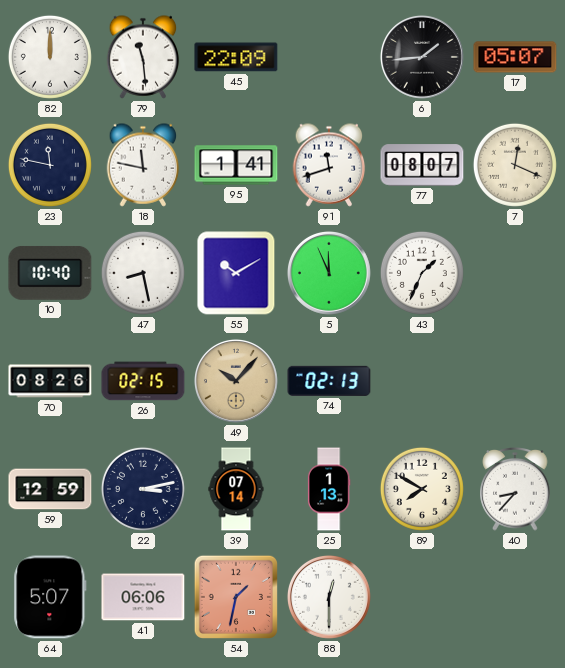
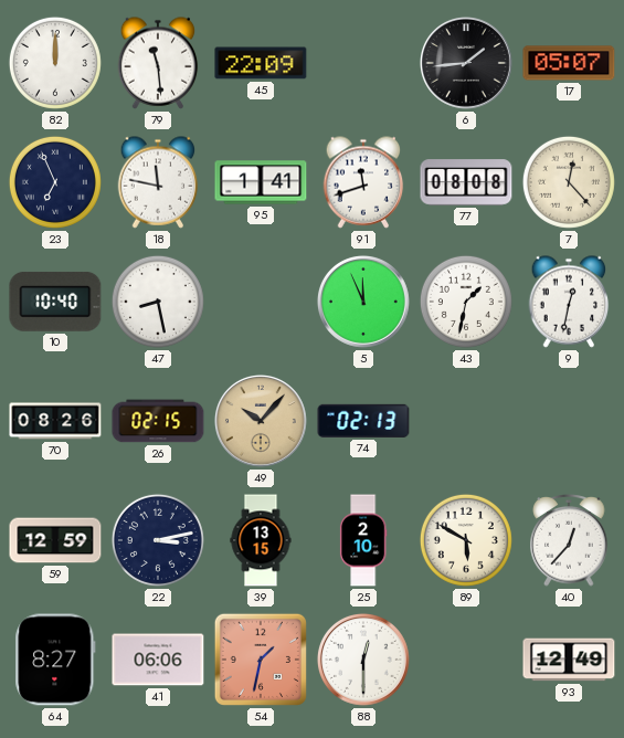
23: 11:47 -> 6:56 (55, 182)
77: 08:07 -> 08:08 (466, 182)
7: 12:19 -> 12:23 (569, 182)
55: 10:10 -> none (236, 273)
43: 1:34 -> 1:32 (466, 302)
9: none -> 12:32 (569, 302)
39: 07:14 -> 13:15 (261, 540)
25: 1:13 -> 2:10 (363, 540)
89: 7:50 -> 5:50 (466, 540)
40: 8:37 -> 12:37 (569, 540)
64: 5:07 -> 8:27 (55, 660)
93: none -> 12:49 (569, 660)
